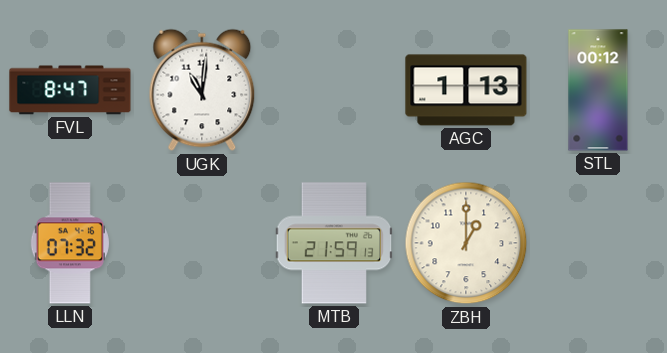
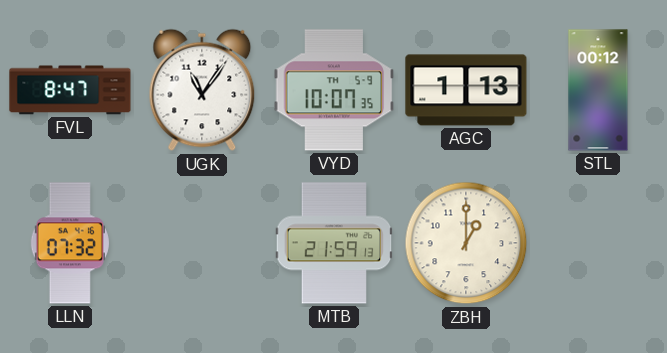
UGK: 11:01 -> 11:06 (202, 90)
VYD: none -> 10:07 (334, 90)
